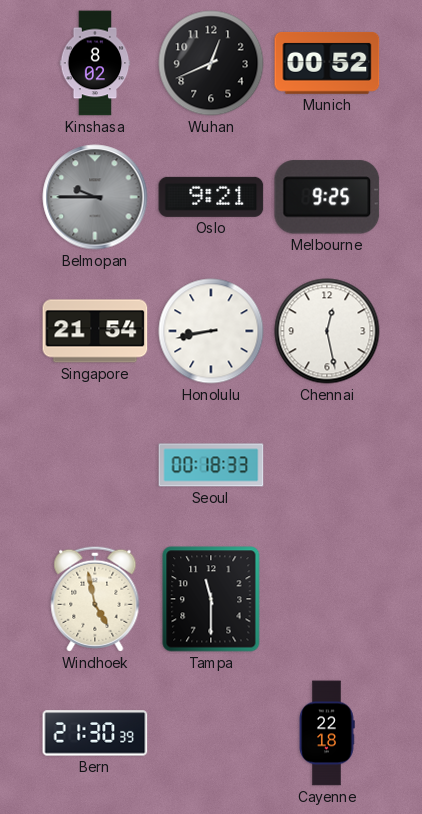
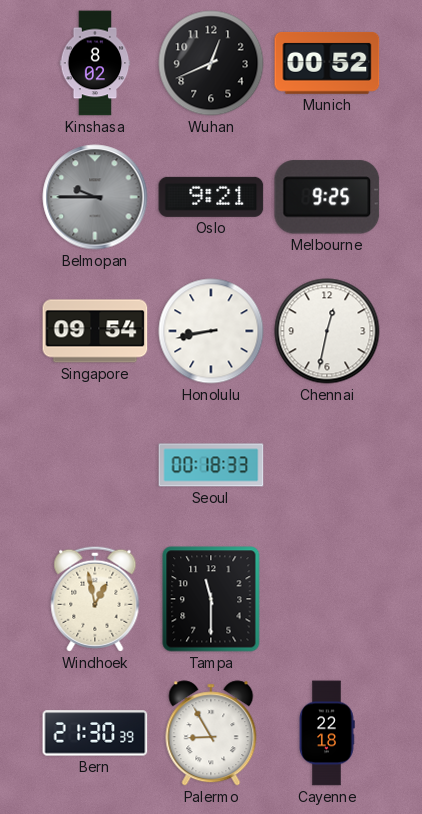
Singapore: 21:54 -> 09:54 (95, 331)
Chennai: 12:28 -> 12:32 (327, 331)
Windhoek: 4:58 -> 12:58 (95, 599)
Palermo: none -> 8:55 (211, 733)
